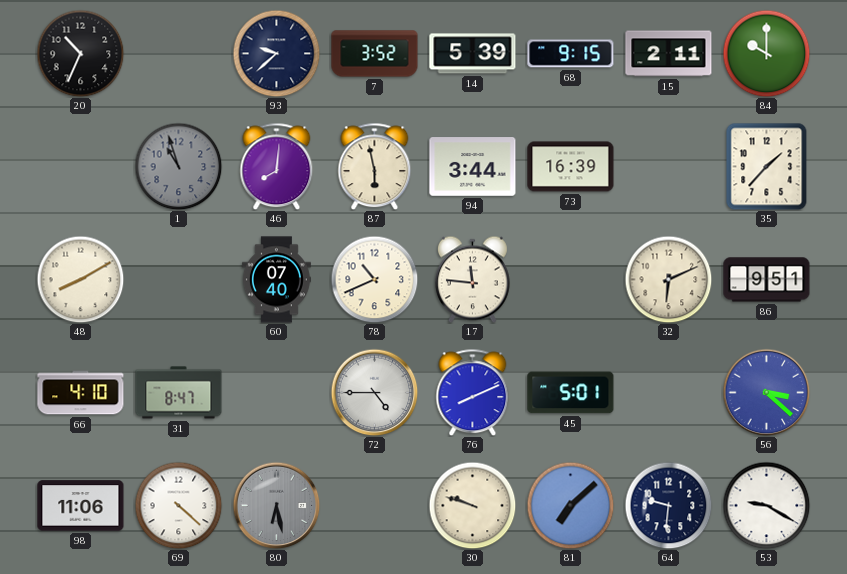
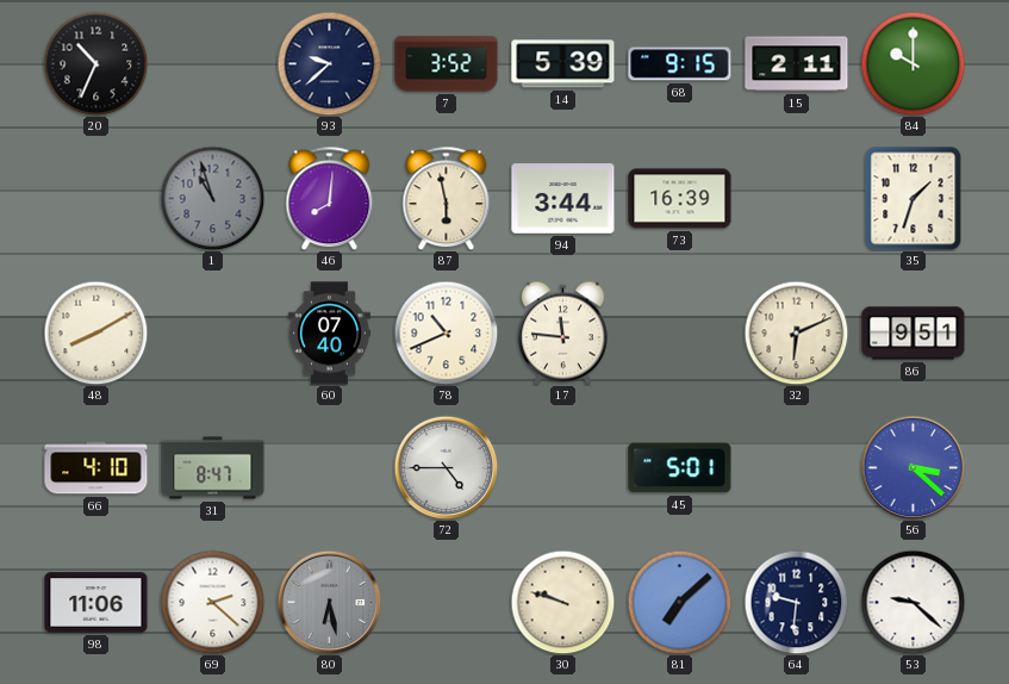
35: 1:37 -> 1:33 (914, 198)
76: 8:11 -> none (473, 392)
69: 4:22 -> 2:22 (212, 602)
53: 9:20 -> 9:22 (913, 602)
